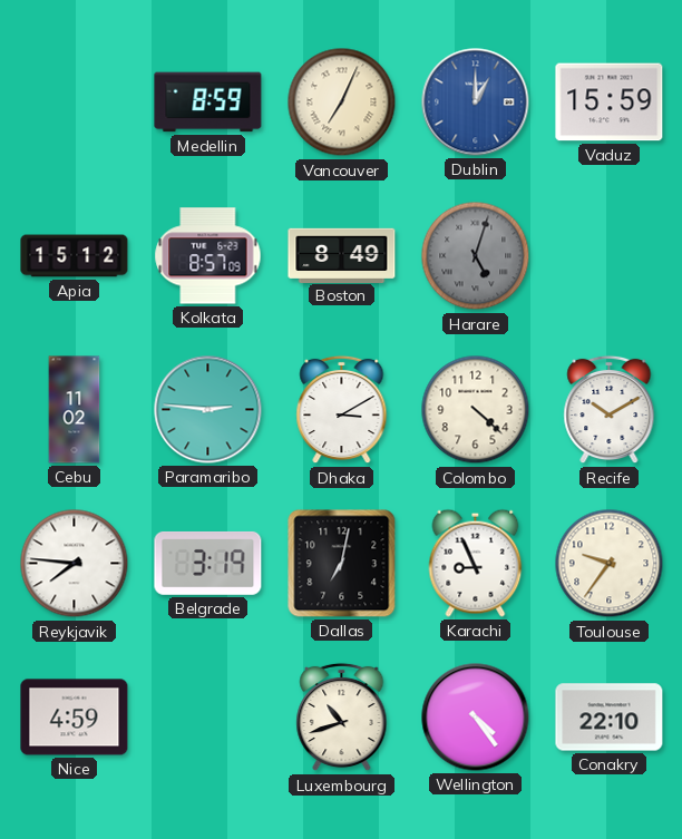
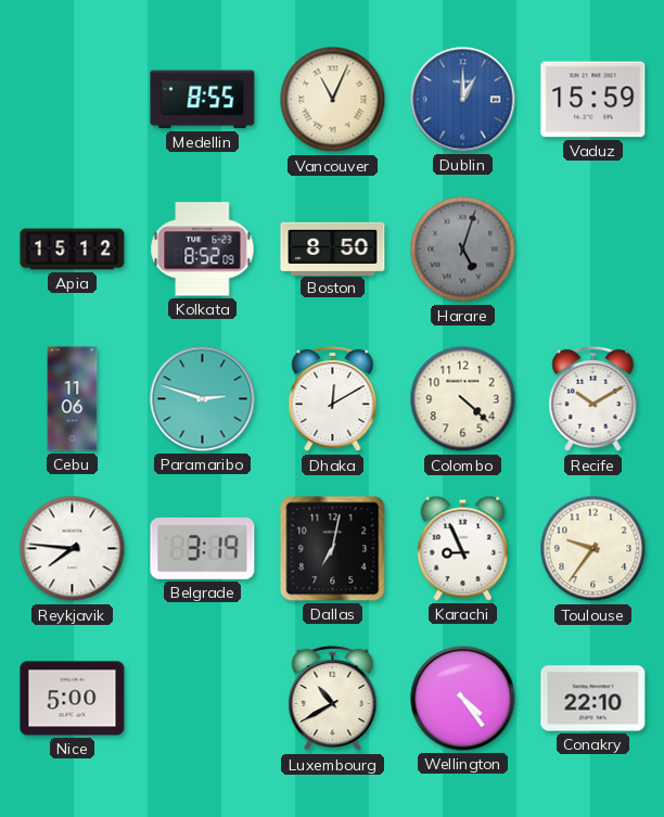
Medellin: 8:59 -> 8:55 (203, 100)
Vancouver: 7:04 -> 11:04 (333, 100)
Kolkata: 8:57 -> 8:52 (203, 250)
Boston: 8:49 -> 8:50 (333, 248)
Cebu: 11:02 -> 11:06 (73, 399)
Paramaribo: 2:46 -> 2:48 (203, 399)
Dhaka: 3:10 -> 12:10 (333, 399)
Nice: 4:59 -> 5:00 (73, 699)
Luxembourg: 10:42 -> 10:40 (333, 699)
